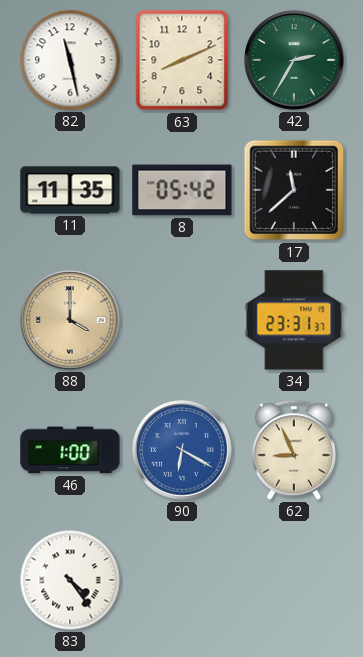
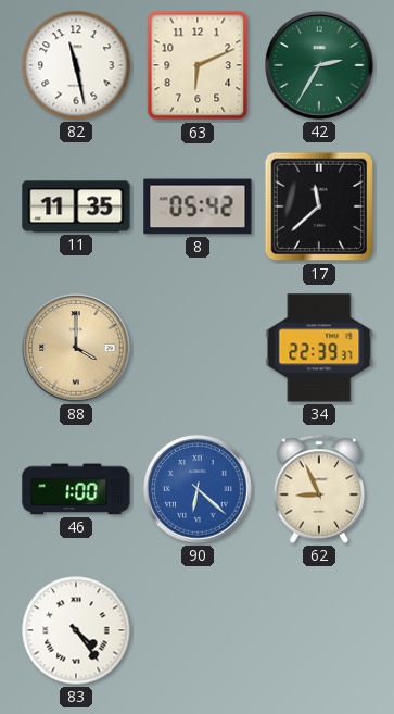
63: 8:11 -> 6:11 (198, 65)
34: 23:31 -> 22:39 (319, 348)
90: 6:20 -> 6:22 (198, 489)
